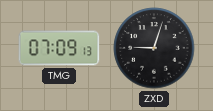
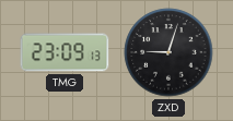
TMG: 07:09 -> 23:09 (65, 52)
